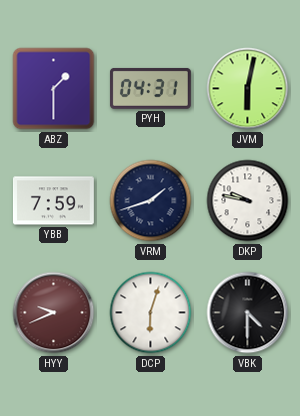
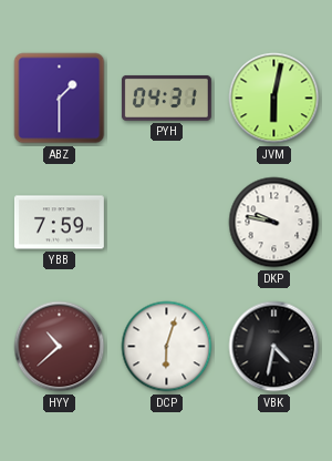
VRM: 1:42 -> none (151, 201)
HYY: 9:41 -> 10:38 (60, 347)
VBK: 4:30 -> 4:32 (274, 347)
